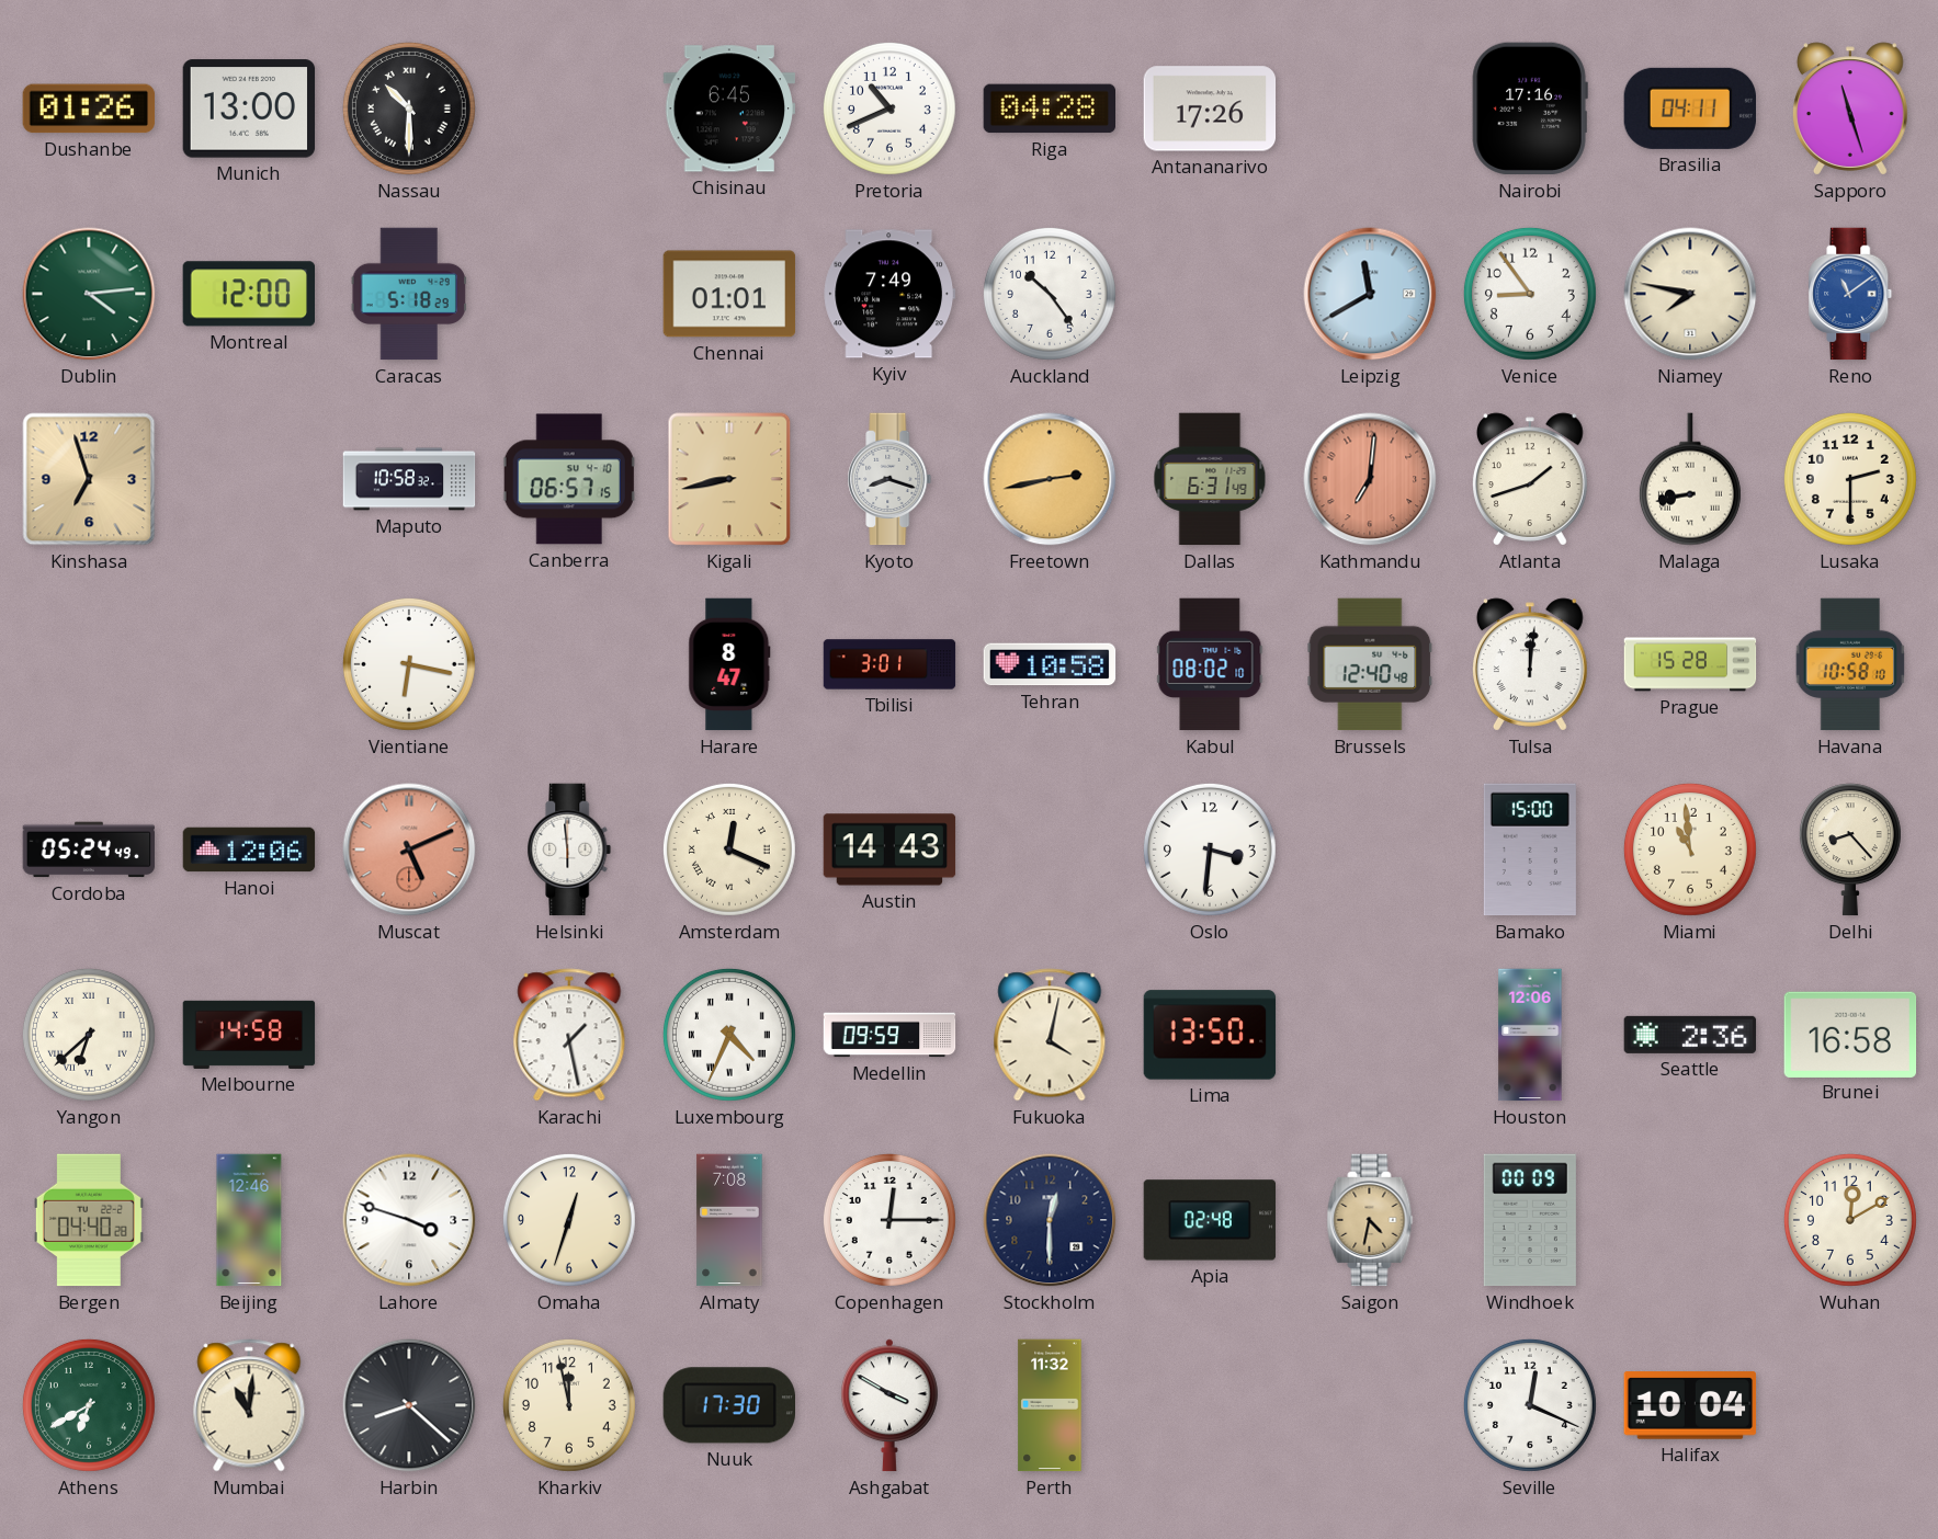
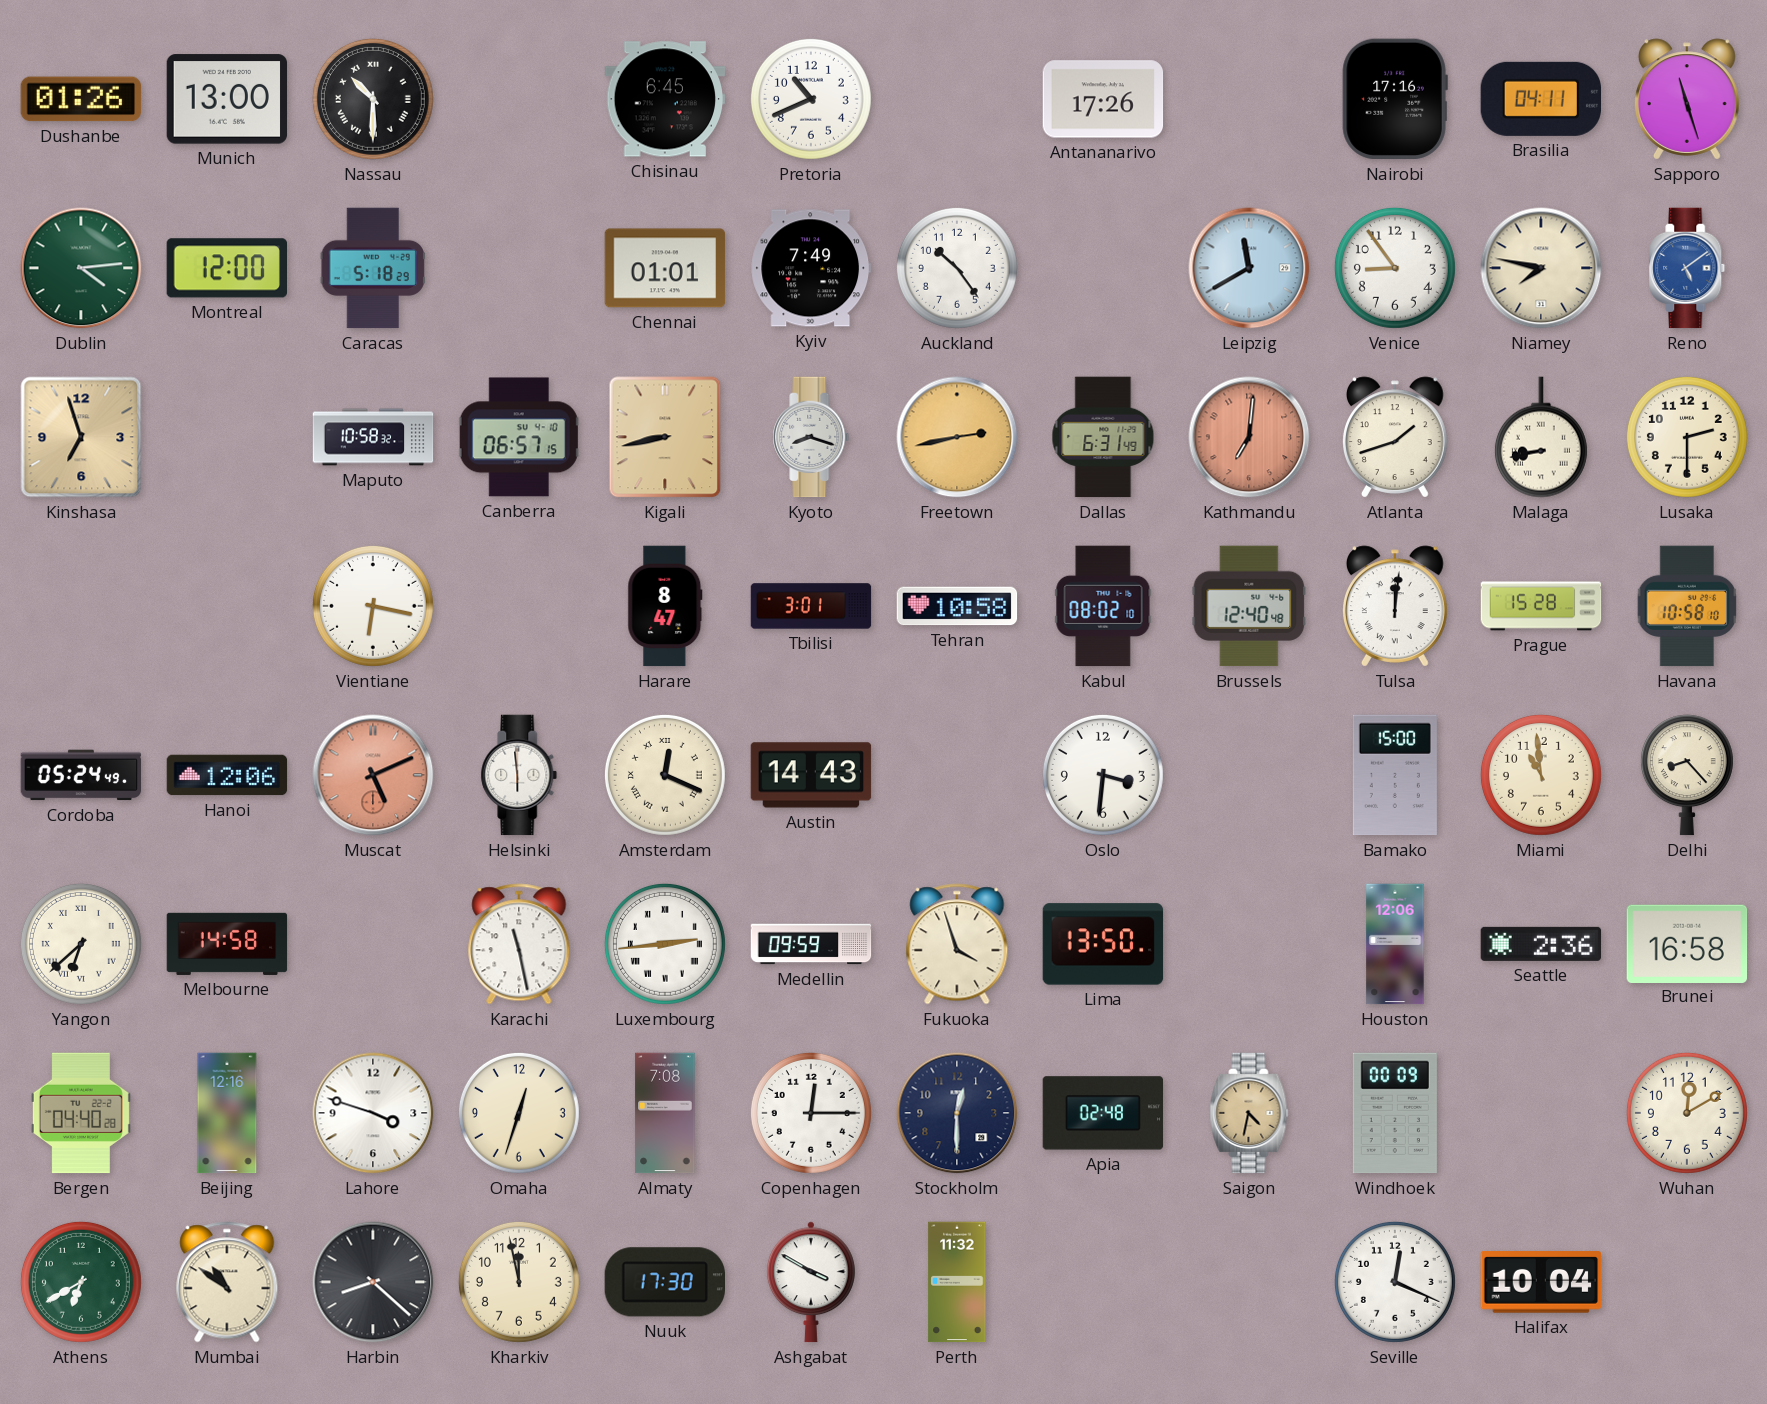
Riga: 04:28 -> none (1049, 109)
Reno: 11:09 -> 5:09 (1687, 268)
Karachi: 1:28 -> 11:28 (519, 944)
Luxembourg: 4:34 -> 2:44 (665, 944)
Fukuoka: 4:02 -> 3:57 (957, 944)
Beijing: 12:46 -> 12:16 (227, 1113)
Mumbai: 11:01 -> 10:51 (227, 1282)
